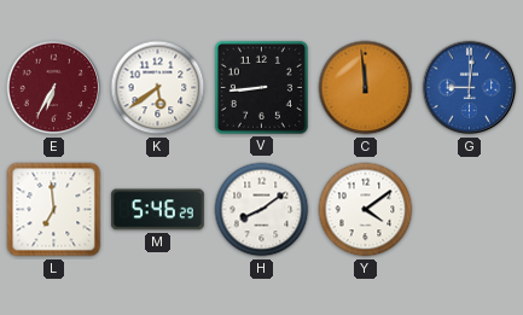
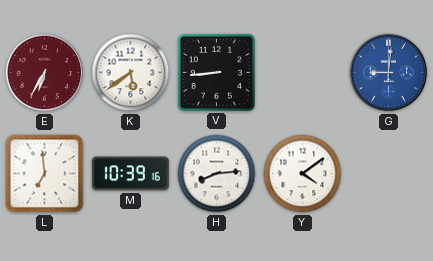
C: 11:59 -> none (366, 88)
M: 5:46 -> 10:39 (130, 174)
H: 8:09 -> 8:14 (217, 174)
